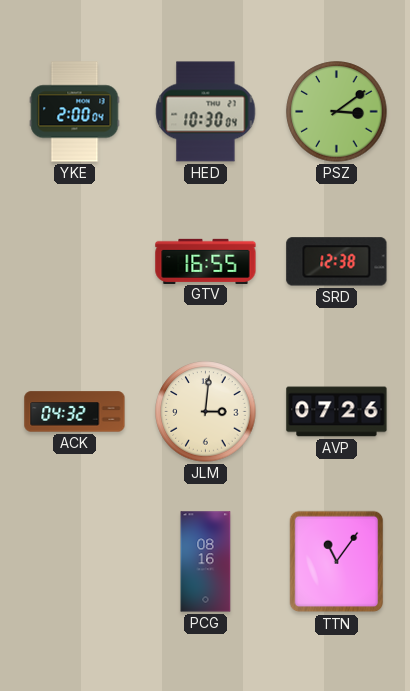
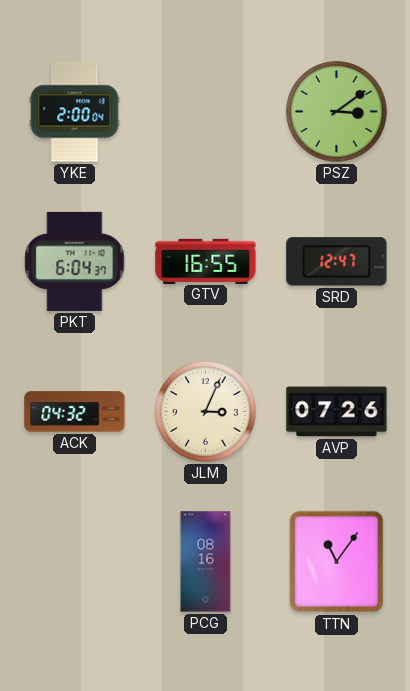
HED: 10:30 -> none (206, 112)
PKT: none -> 6:04 (75, 261)
SRD: 12:38 -> 12:47 (337, 262)
JLM: 3:01 -> 3:04 (206, 412)
